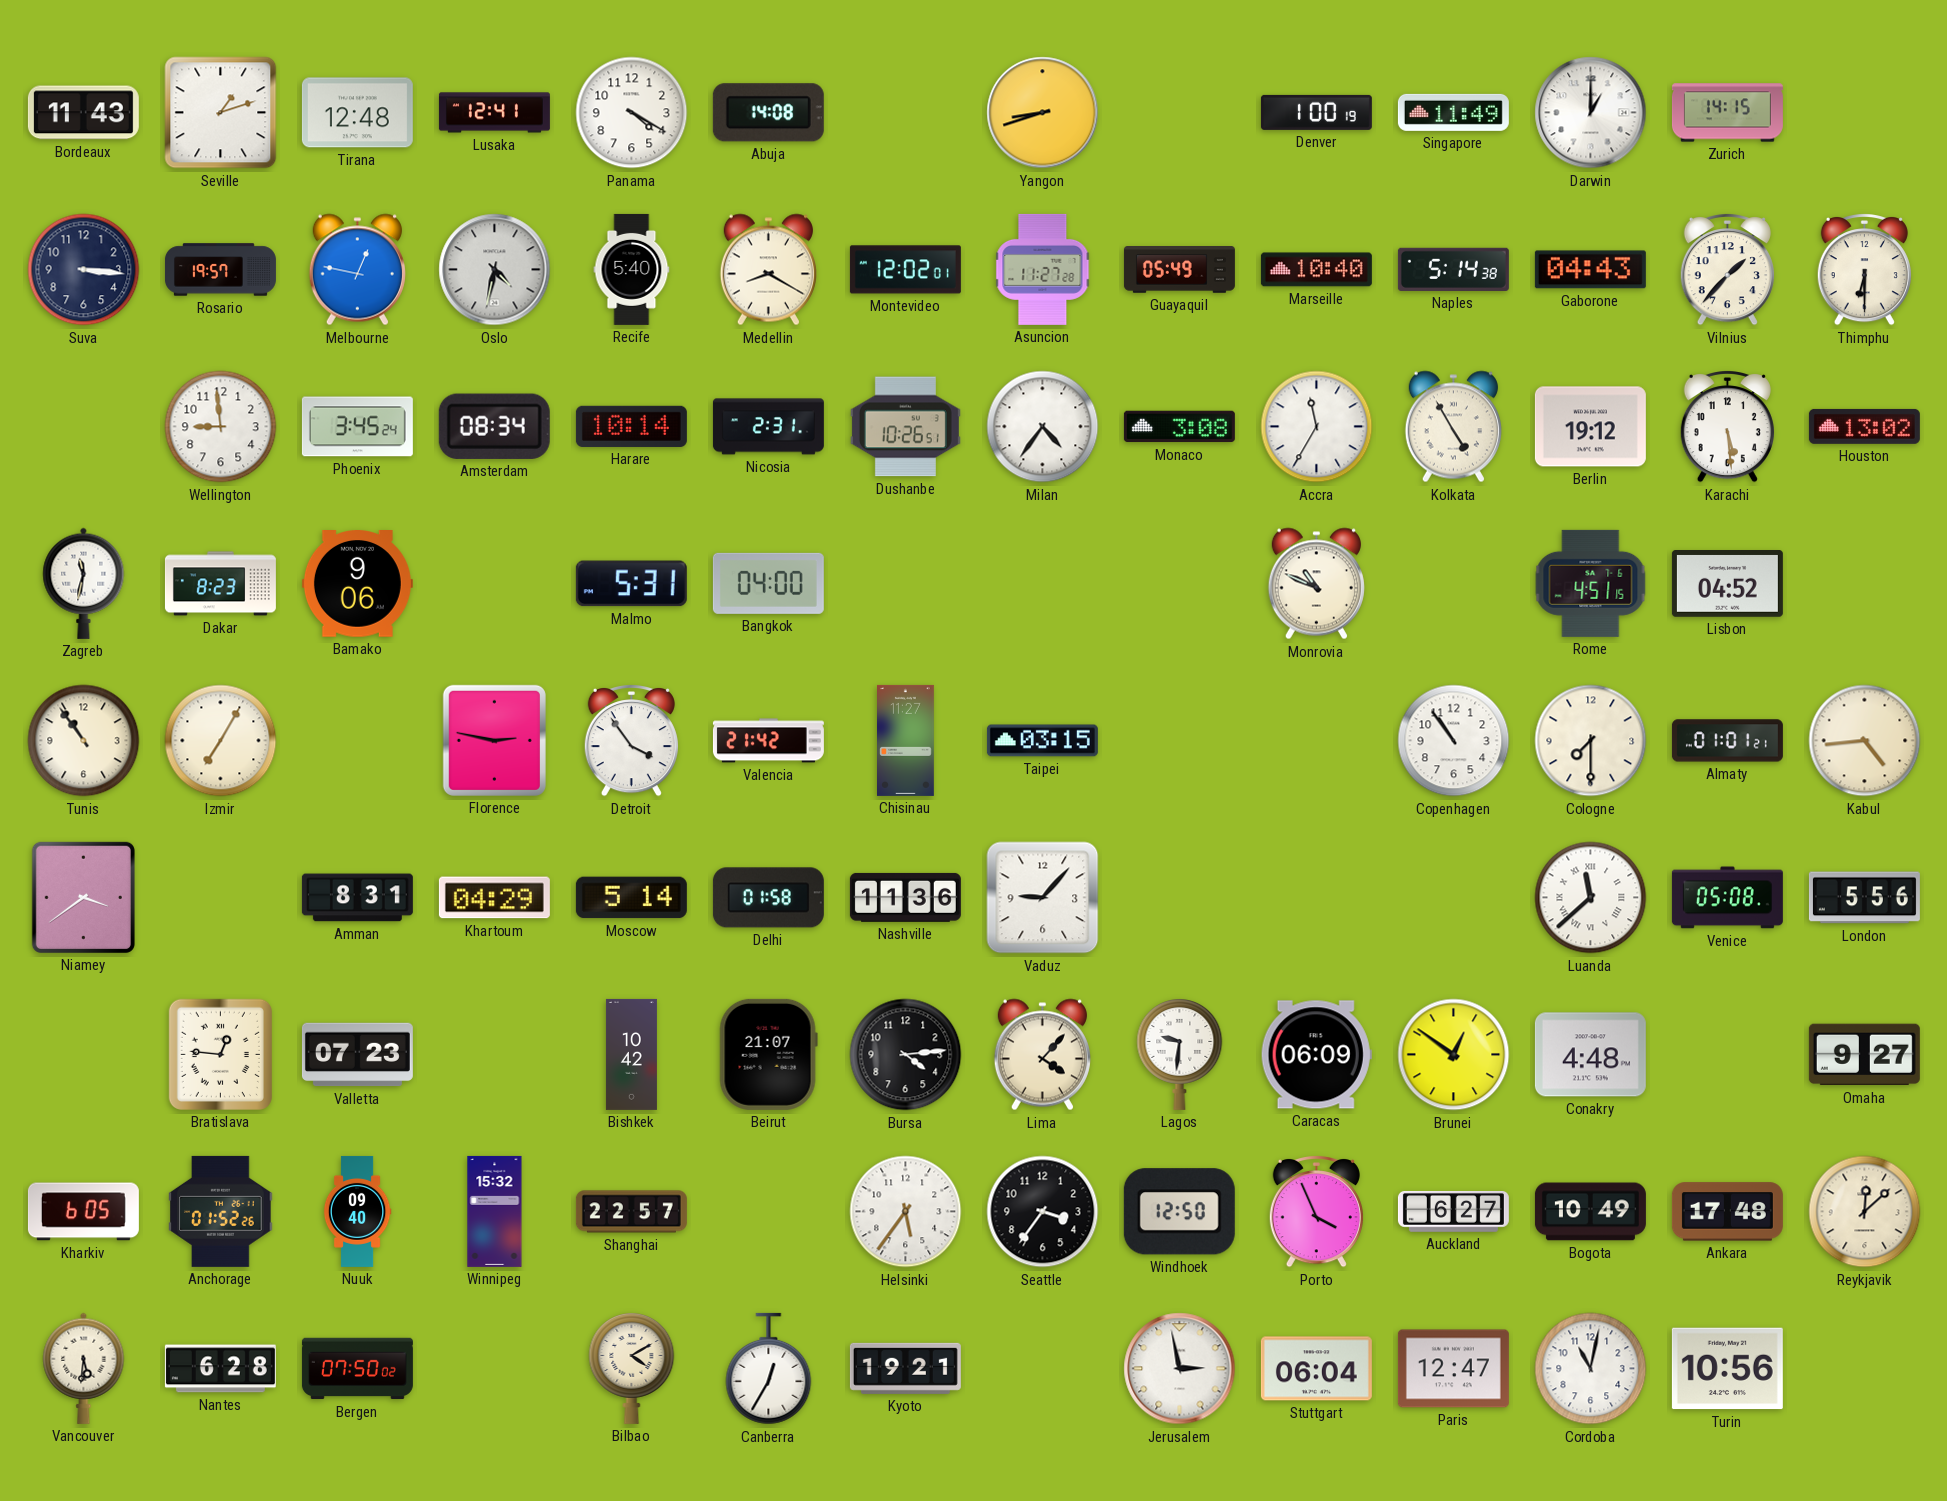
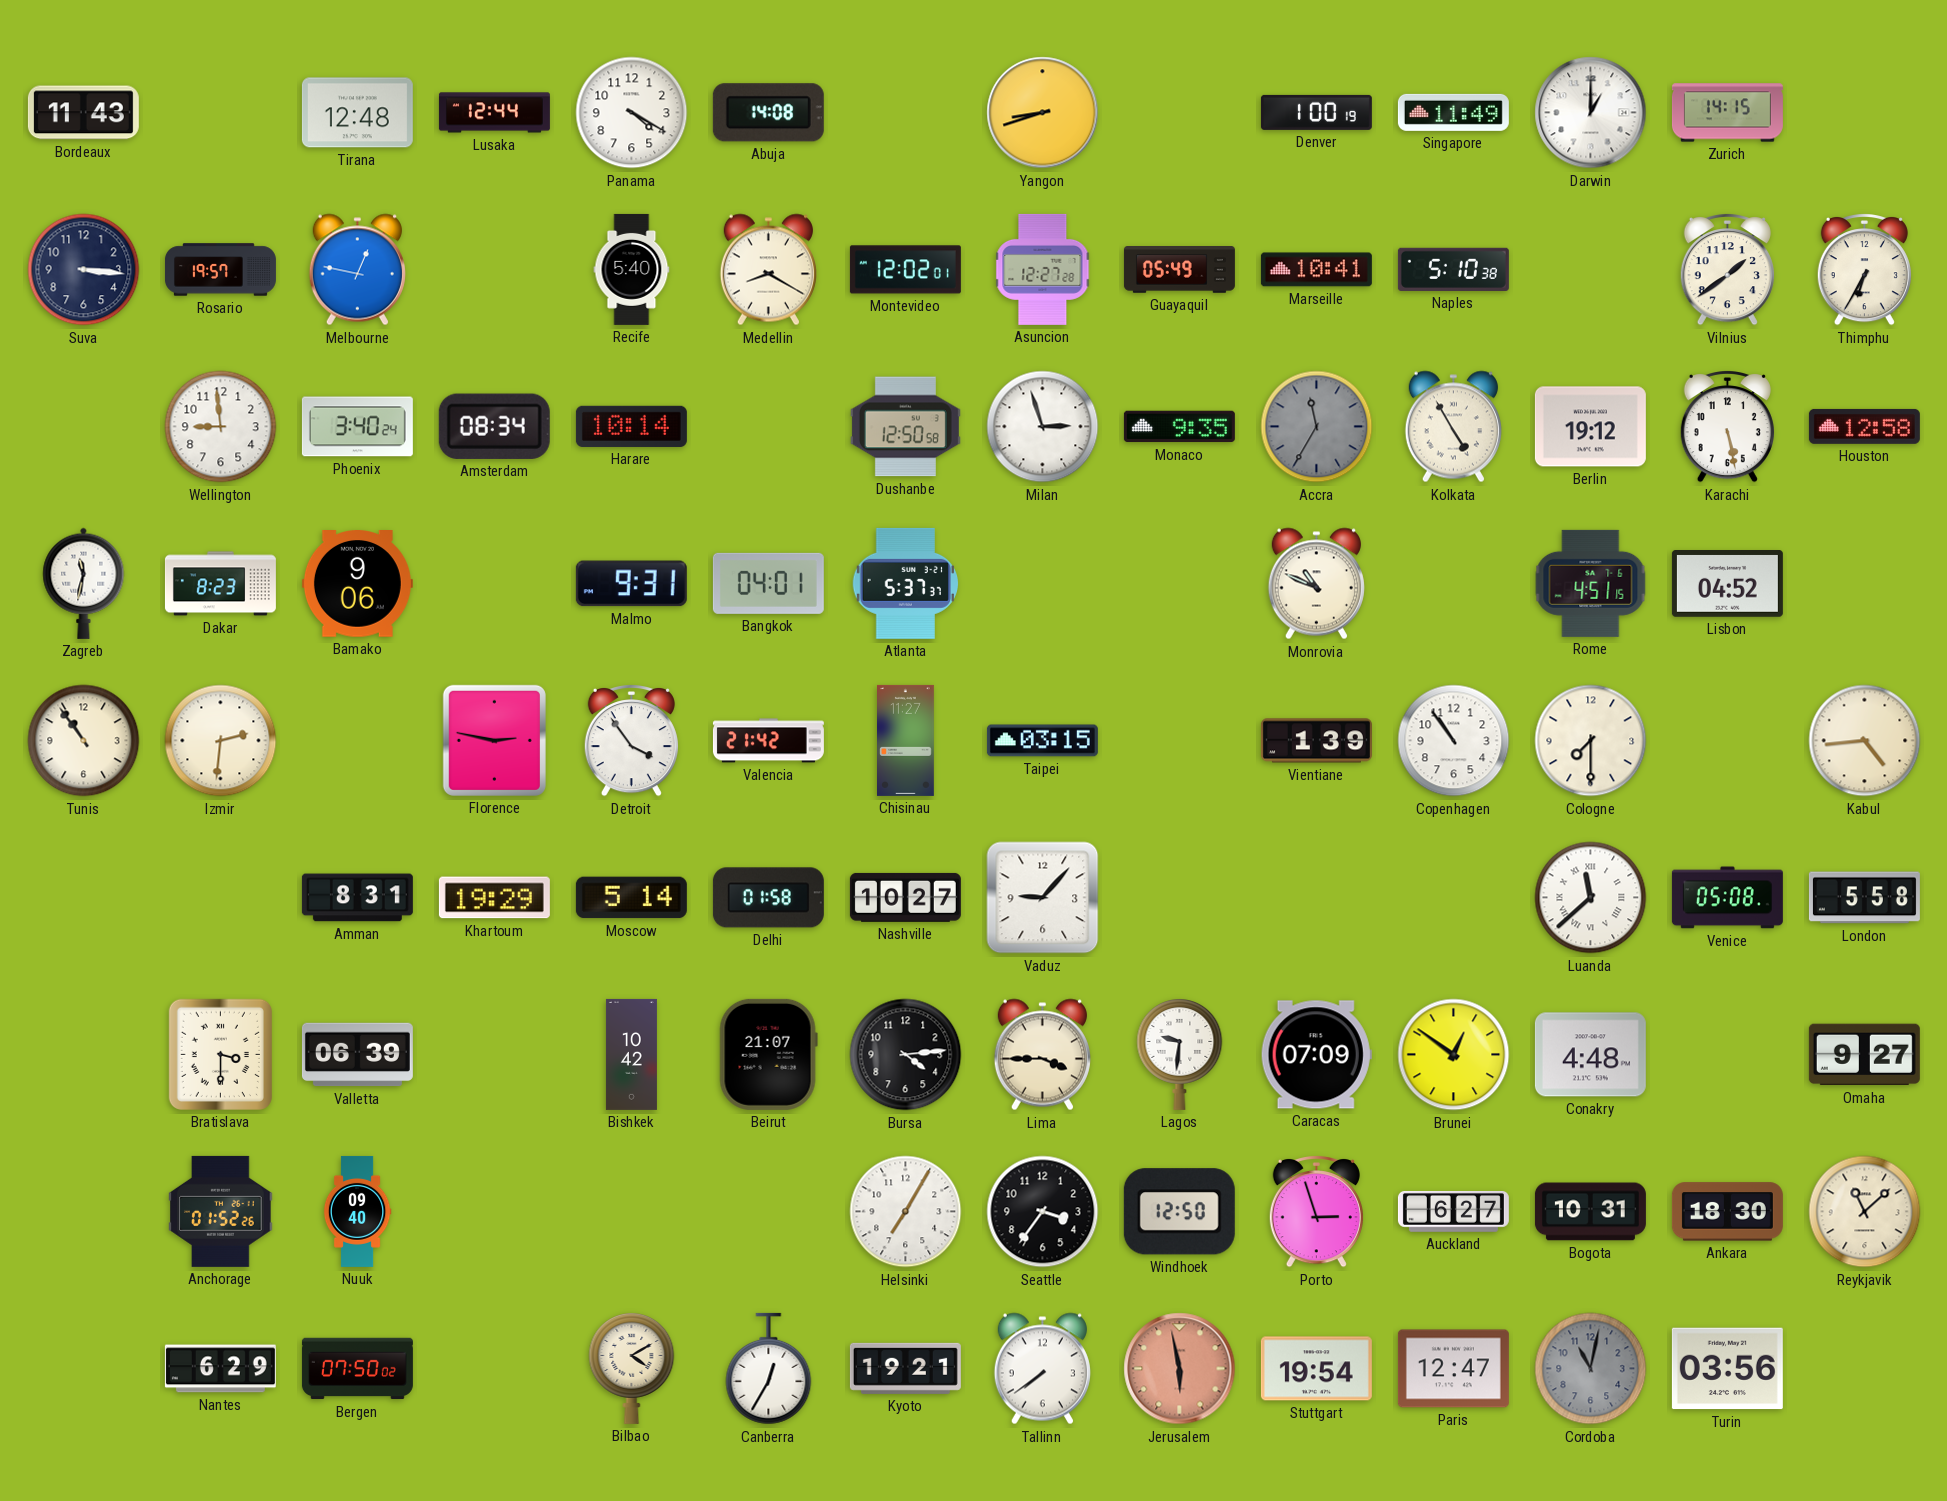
Seville: 1:12 -> none (221, 113)
Lusaka: 12:41 -> 12:44 (494, 113)
Oslo: 4:32 -> none (495, 270)
Asuncion: 11:27 -> 12:27 (1043, 269)
Marseille: 10:40 -> 10:41 (1316, 270)
Naples: 5:14 -> 5:10 (1453, 269)
Gaborone: 04:43 -> none (1590, 270)
Vilnius: 1:37 -> 1:39 (1727, 270)
Thimphu: 6:30 -> 6:35 (1864, 270)
Phoenix: 3:45 -> 3:40 (357, 427)
Nicosia: 2:31 -> none (768, 427)
Dushanbe: 10:26 -> 12:50 (905, 427)
Milan: 4:36 -> 2:57 (1043, 427)
Monaco: 3:08 -> 9:35 (1179, 427)
Accra dial: white -> grey (1317, 427)
Karachi: 5:29 -> 5:28 (1727, 427)
Houston: 13:02 -> 12:58 (1864, 426)
Malmo: 5:31 -> 9:31 (631, 584)
Bangkok: 04:00 -> 04:01 (768, 583)
Atlanta: none -> 5:37 (905, 583)
Izmir: 7:05 -> 2:31 (221, 741)
Vientiane: none -> 1:39 (1316, 741)
Almaty: 01:01 -> none (1727, 741)
Niamey: 3:39 -> none (83, 897)
Khartoum: 04:29 -> 19:29 (494, 898)
Nashville: 11:36 -> 10:27 (905, 897)
London: 5:56 -> 5:58 (1864, 898)
Bratislava: 12:46 -> 3:30 (220, 1054)
Valletta: 07:23 -> 06:39 (357, 1055)
Lima: 4:07 -> 3:45 (1042, 1055)
Caracas: 06:09 -> 07:09 (1316, 1055)
Kharkiv: 6:05 -> none (83, 1212)
Winnipeg: 15:32 -> none (495, 1211)
Shanghai: 22:57 -> none (631, 1212)
Helsinki: 5:36 -> 7:05 (906, 1212)
Porto: 3:56 -> 2:57 (1316, 1212)
Bogota: 10:49 -> 10:31 (1590, 1212)
Ankara: 17:48 -> 18:30 (1727, 1212)
Reykjavik: 12:08 -> 11:08 (1865, 1212)
Vancouver: 5:31 -> none (84, 1368)
Nantes: 6:28 -> 6:29 (220, 1369)
Tallinn: none -> 7:39 (1042, 1369)
Jerusalem: 2:58 -> 5:58 (1180, 1369)
Jerusalem dial: white -> salmon (1180, 1369)
Stuttgart: 06:04 -> 19:54 (1316, 1369)
Cordoba dial: white -> grey (1591, 1369)
Turin: 10:56 -> 03:56 (1727, 1369)
